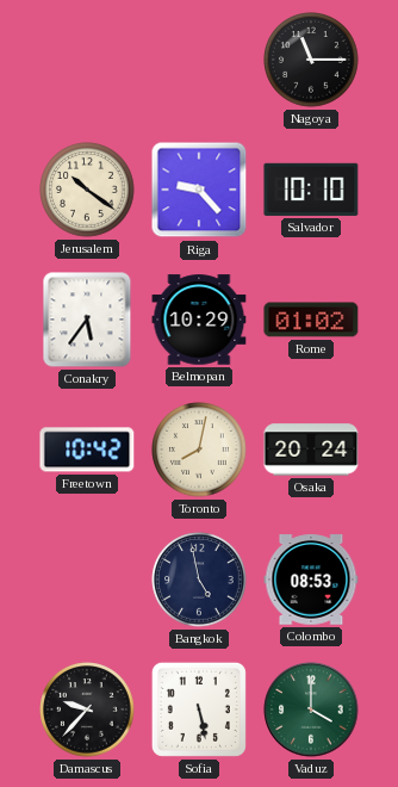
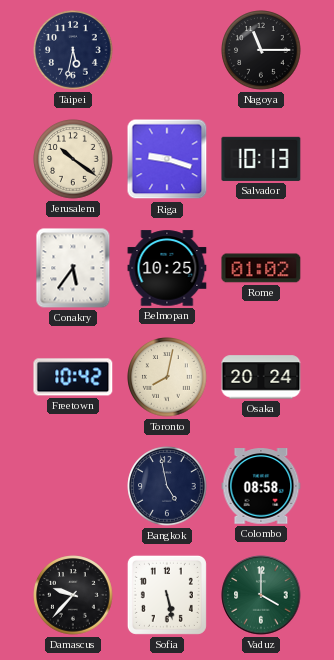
Taipei: none -> 5:32 (73, 50)
Riga: 9:23 -> 9:18 (167, 159)
Salvador: 10:10 -> 10:13 (261, 159)
Belmopan: 10:29 -> 10:25 (167, 268)
Colombo: 08:53 -> 08:58 (261, 486)
